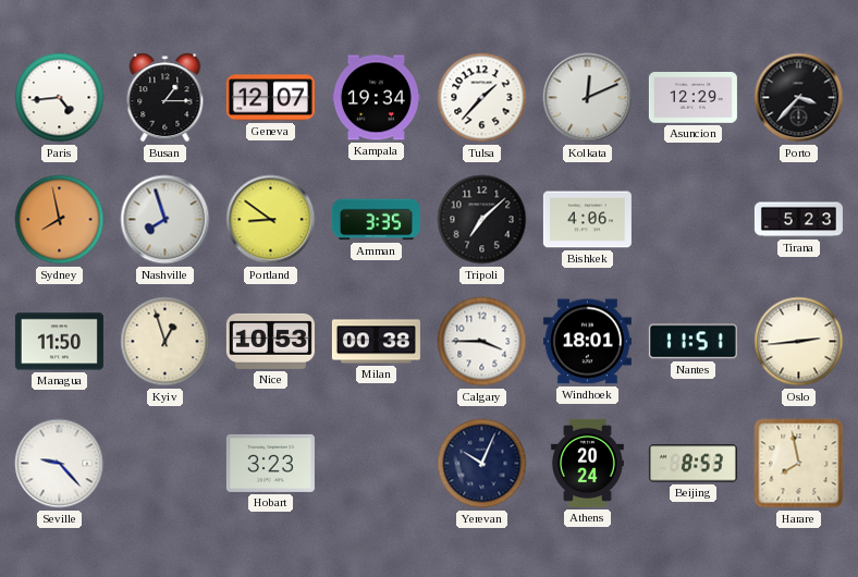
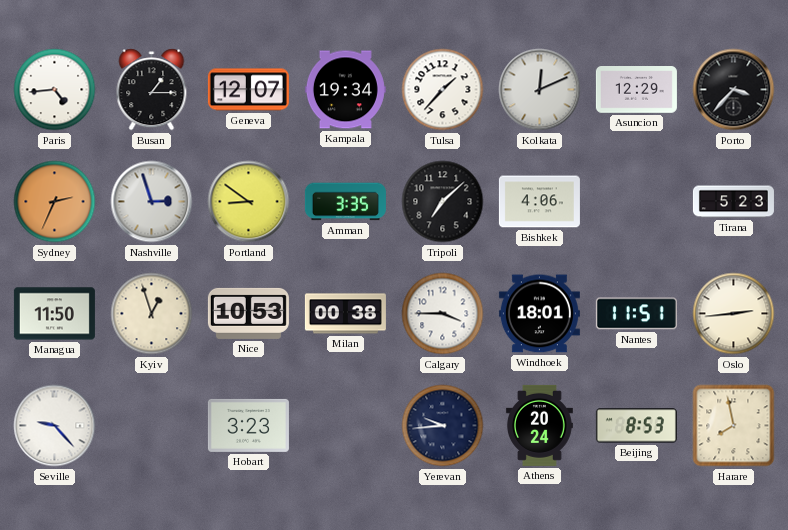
Sydney: 7:58 -> 2:34 (55, 202)
Nashville: 7:57 -> 2:57 (152, 202)
Yerevan: 10:04 -> 9:44 (443, 426)
